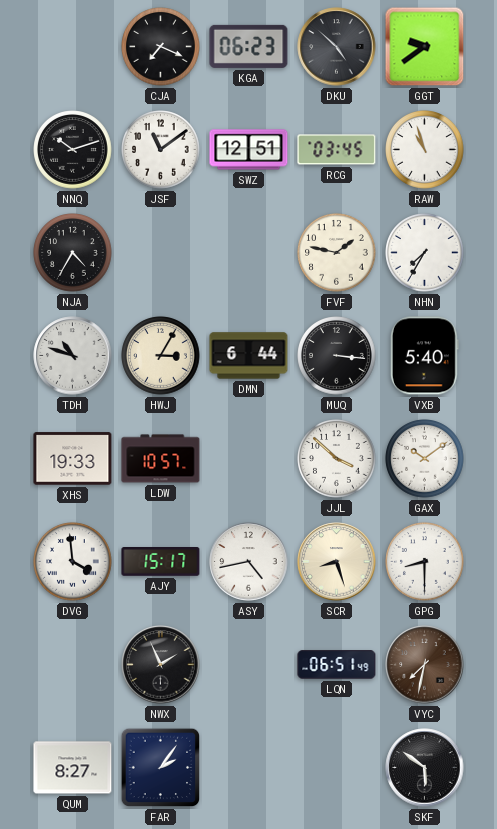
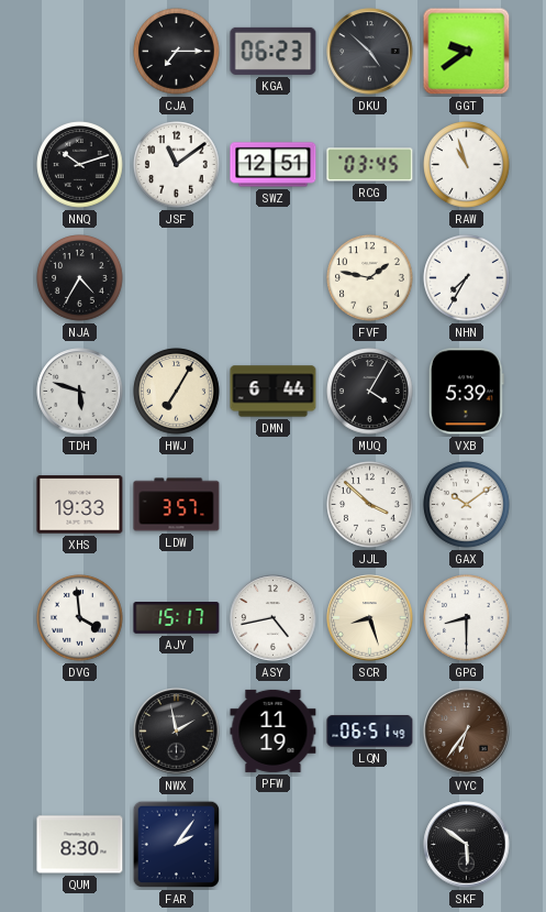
CJA: 7:19 -> 7:15 (177, 52)
TDH: 10:48 -> 5:48 (80, 392)
HWJ: 3:05 -> 7:05 (177, 392)
MUQ: 3:16 -> 4:05 (370, 392)
VXB: 5:40 -> 5:39 (466, 392)
LDW: 10:57 -> 3:57 (177, 505)
NWX: 1:56 -> 1:58 (177, 732)
PFW: none -> 11:19 (274, 730)
VYC: 7:32 -> 6:36 (467, 732)
QUM: 8:27 -> 8:30 (80, 845)
